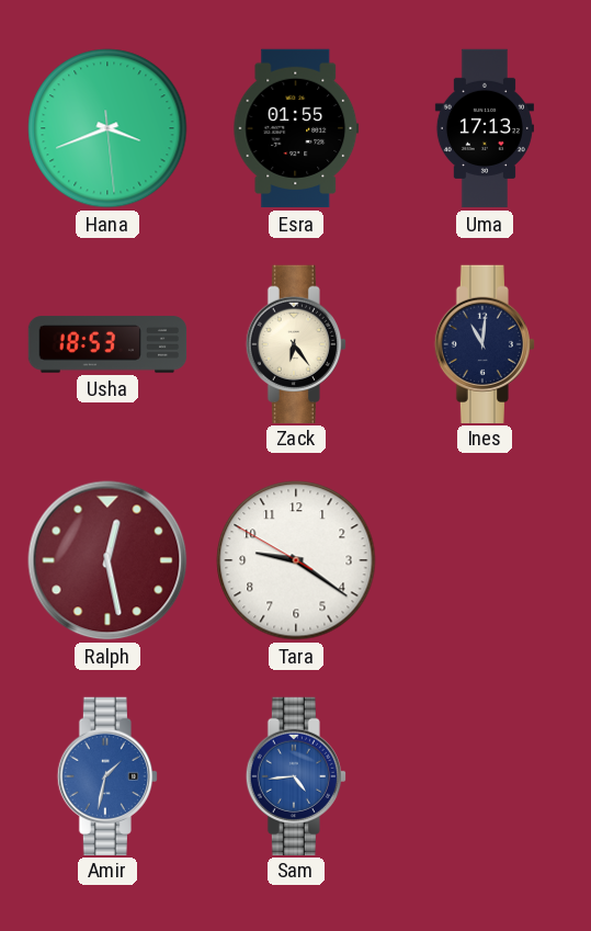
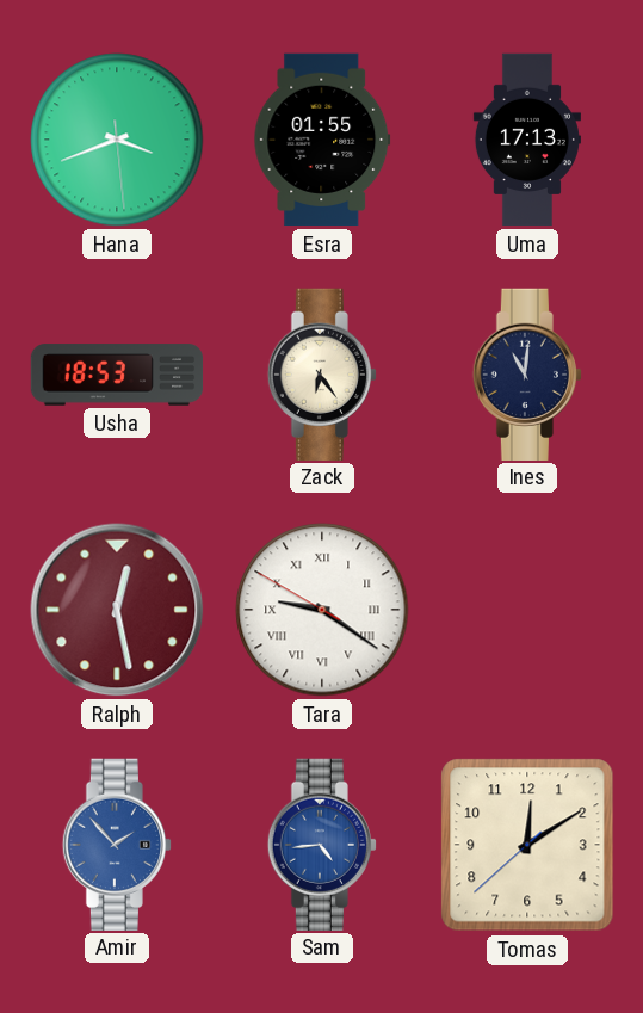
Tara numerals: Arabic -> Roman (322, 610)
Amir: 1:32 -> 1:53 (117, 844)
Tomas: none -> 12:09 (527, 845)
